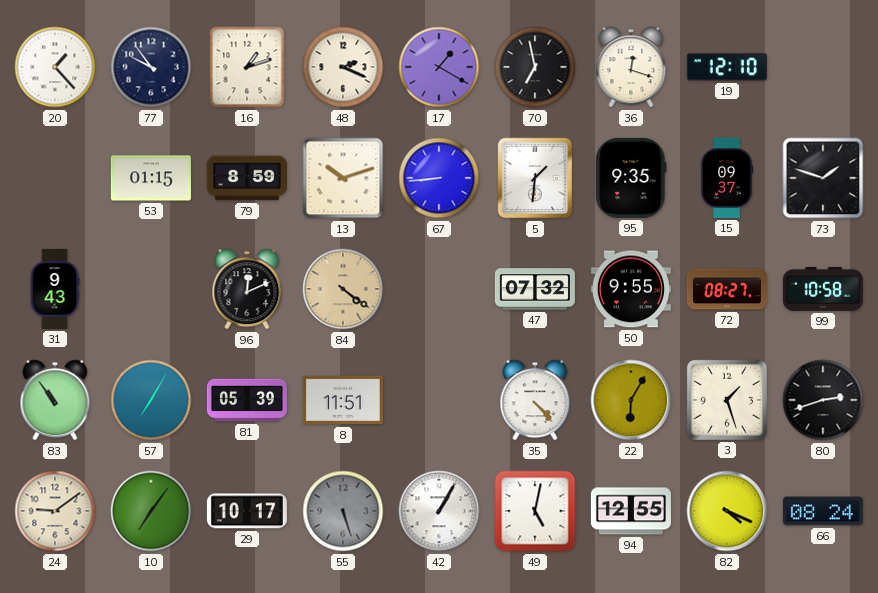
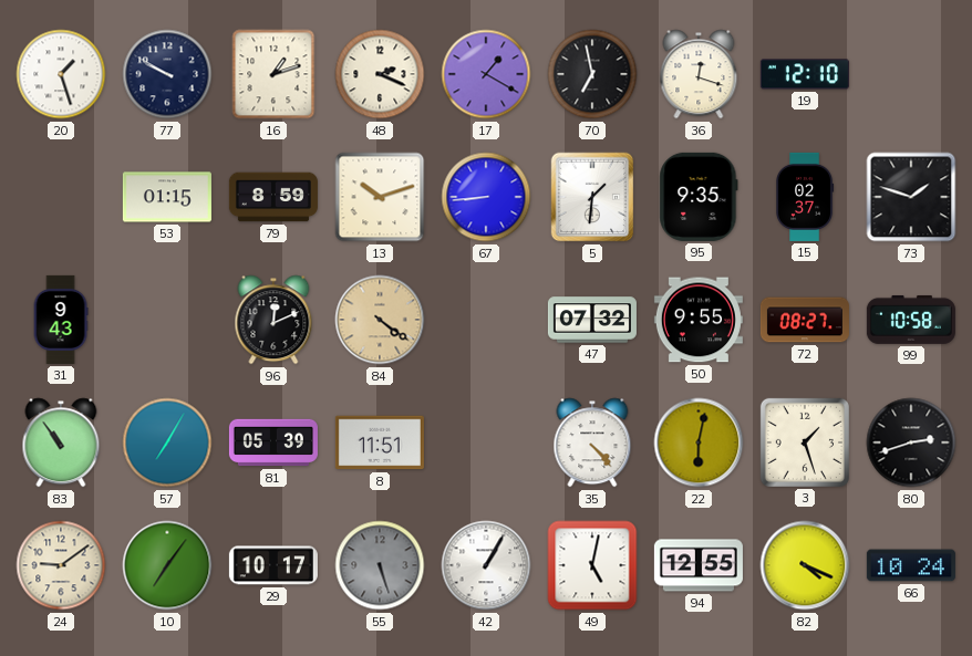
20: 1:23 -> 1:27 (61, 74)
77: 9:54 -> 9:50 (167, 74)
15: 09:37 -> 02:37 (806, 197)
22: 6:05 -> 6:02 (699, 442)
66: 08:24 -> 10:24 (911, 565)
